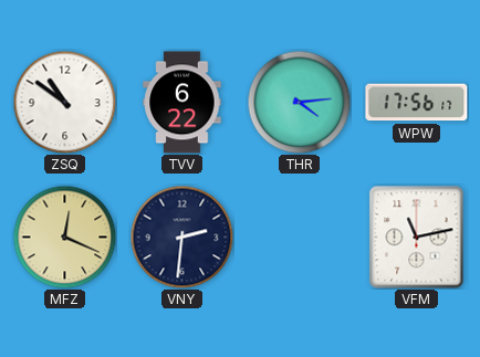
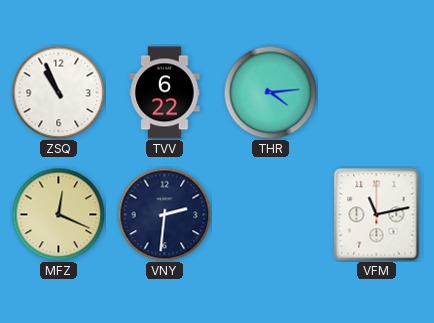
ZSQ: 10:51 -> 10:56 (58, 92)
WPW: 17:56 -> none (417, 103)
